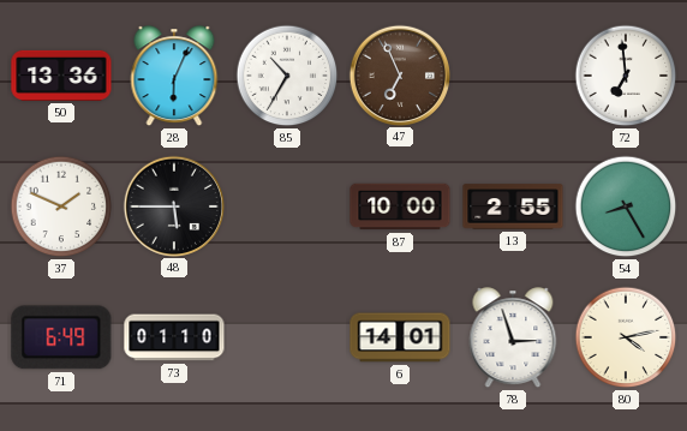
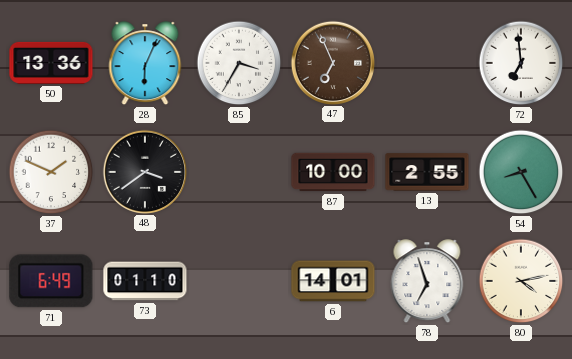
85: 10:35 -> 3:35 (239, 63)
48: 5:45 -> 3:39 (144, 171)
78: 2:57 -> 6:57 (427, 282)
